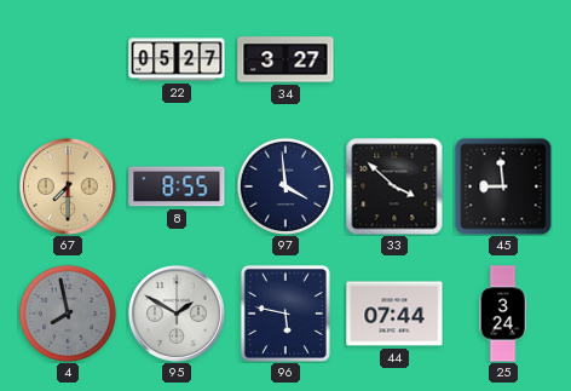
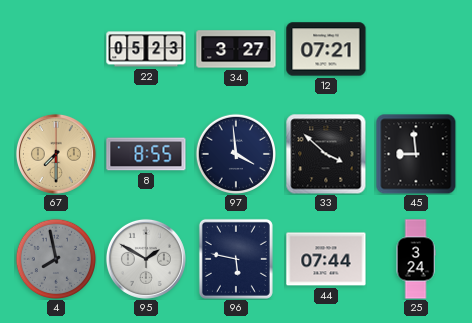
22: 05:27 -> 05:23 (146, 49)
12: none -> 07:21 (326, 49)
